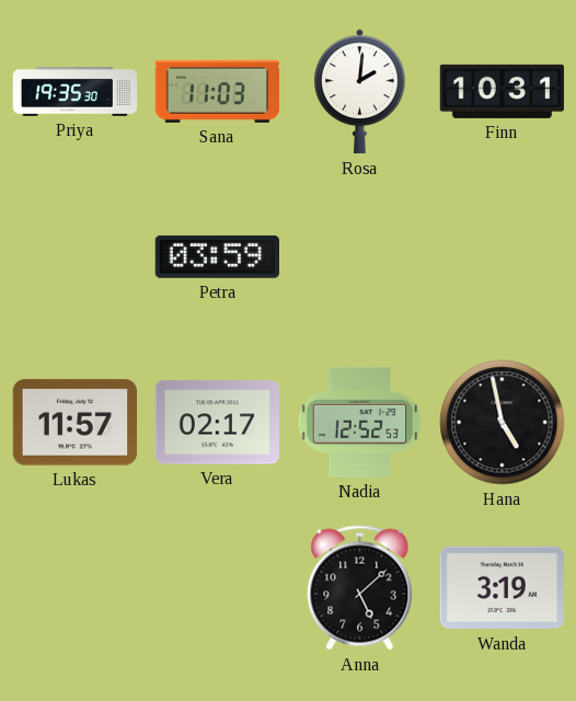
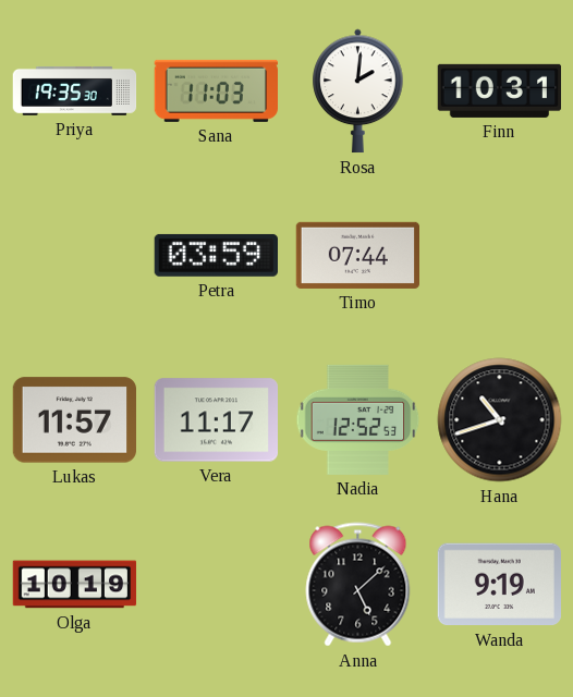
Timo: none -> 07:44 (357, 255)
Vera: 02:17 -> 11:17 (216, 420)
Hana: 4:58 -> 10:42 (500, 420)
Olga: none -> 10:19 (75, 585)
Wanda: 3:19 -> 9:19 (499, 585)
